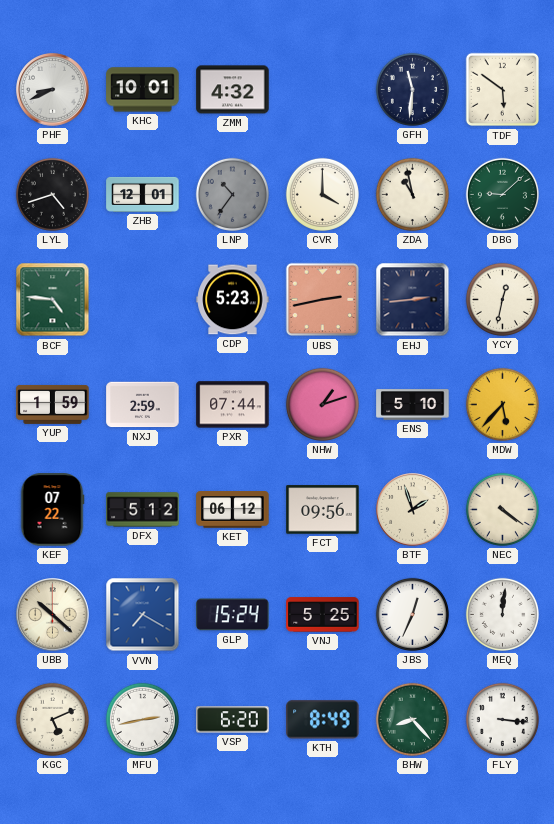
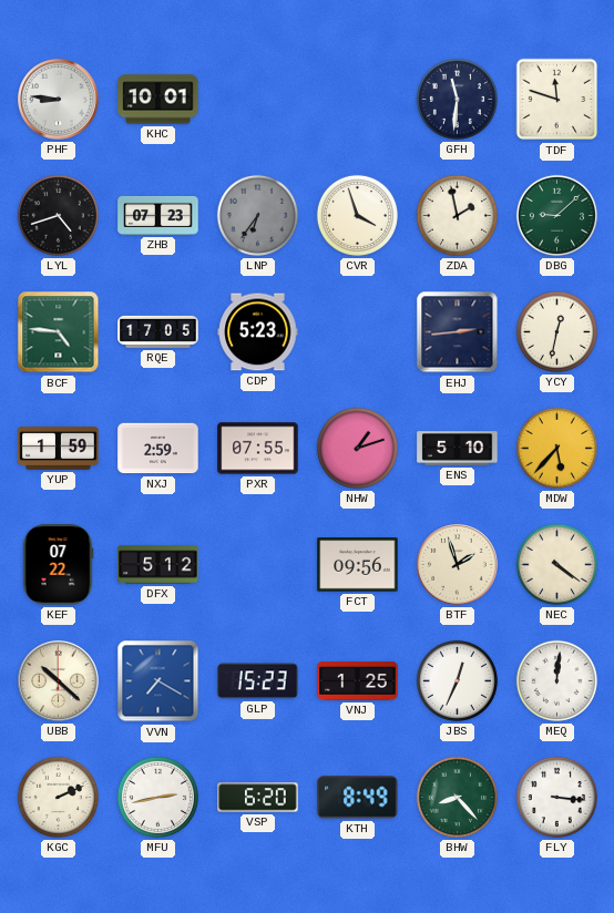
PHF: 8:41 -> 8:46 (59, 100)
ZMM: 4:32 -> none (233, 90)
TDF: 5:51 -> 11:48 (556, 100)
ZHB: 12:01 -> 07:23 (158, 215)
LNP: 10:36 -> 6:36 (257, 215)
CVR: 4:00 -> 3:57 (357, 215)
ZDA: 10:58 -> 1:58 (457, 215)
RQE: none -> 17:05 (158, 331)
UBS: 2:43 -> none (323, 300)
PXR: 07:44 -> 07:55 (258, 449)
KET: 06:12 -> none (233, 510)
GLP: 15:24 -> 15:23 (258, 681)
VNJ: 5:25 -> 1:25 (358, 681)
KGC: 5:11 -> 2:11 (58, 797)
